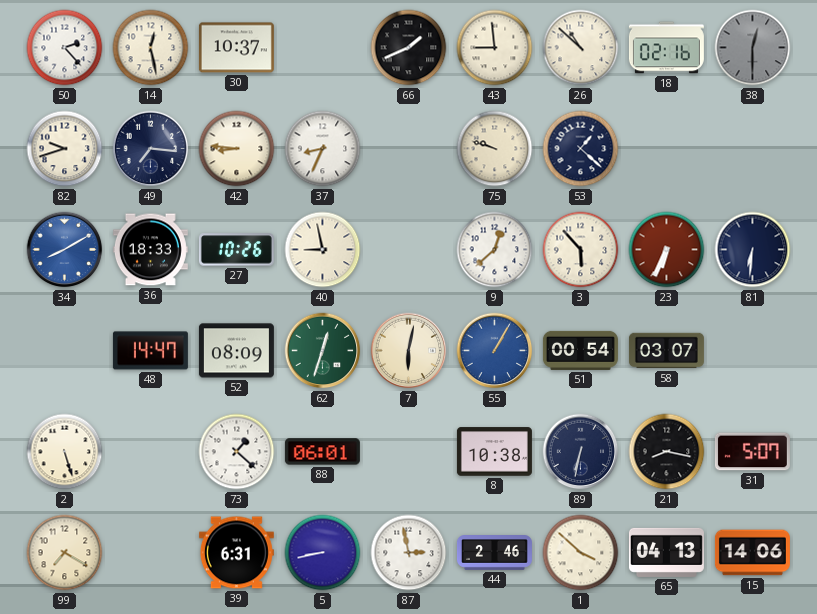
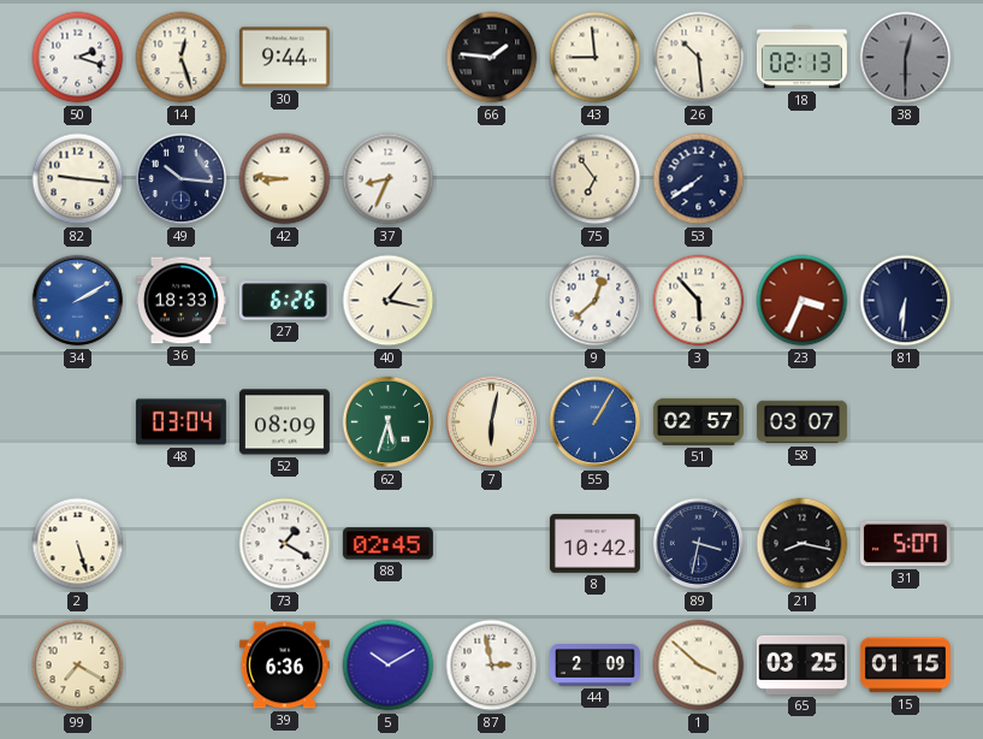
50: 2:23 -> 2:18 (78, 58)
14: 12:28 -> 12:27 (182, 58)
30: 10:37 -> 9:44 (284, 58)
66: 1:41 -> 1:46 (492, 58)
26: 10:52 -> 10:29 (699, 58)
18: 02:16 -> 02:13 (801, 58)
82: 9:42 -> 9:16 (78, 179)
49: 7:16 -> 10:16 (182, 179)
75: 9:48 -> 6:54 (596, 179)
53: 1:22 -> 7:39 (699, 179)
34: 8:10 -> 2:10 (78, 301)
27: 10:26 -> 6:26 (284, 301)
40: 8:58 -> 1:17 (389, 301)
23: 6:34 -> 3:34 (803, 301)
48: 14:47 -> 03:04 (180, 422)
62: 12:33 -> 5:33 (389, 422)
51: 00:54 -> 02:57 (698, 421)
73: 1:22 -> 1:20 (285, 544)
88: 06:01 -> 02:45 (387, 544)
8: 10:38 -> 10:42 (594, 544)
89: 6:32 -> 3:32 (699, 544)
39: 6:31 -> 6:36 (284, 666)
5: 8:43 -> 10:10 (389, 666)
44: 2:46 -> 2:09 (594, 666)
65: 04:13 -> 03:25 (801, 664)
15: 14:06 -> 01:15 (905, 666)
